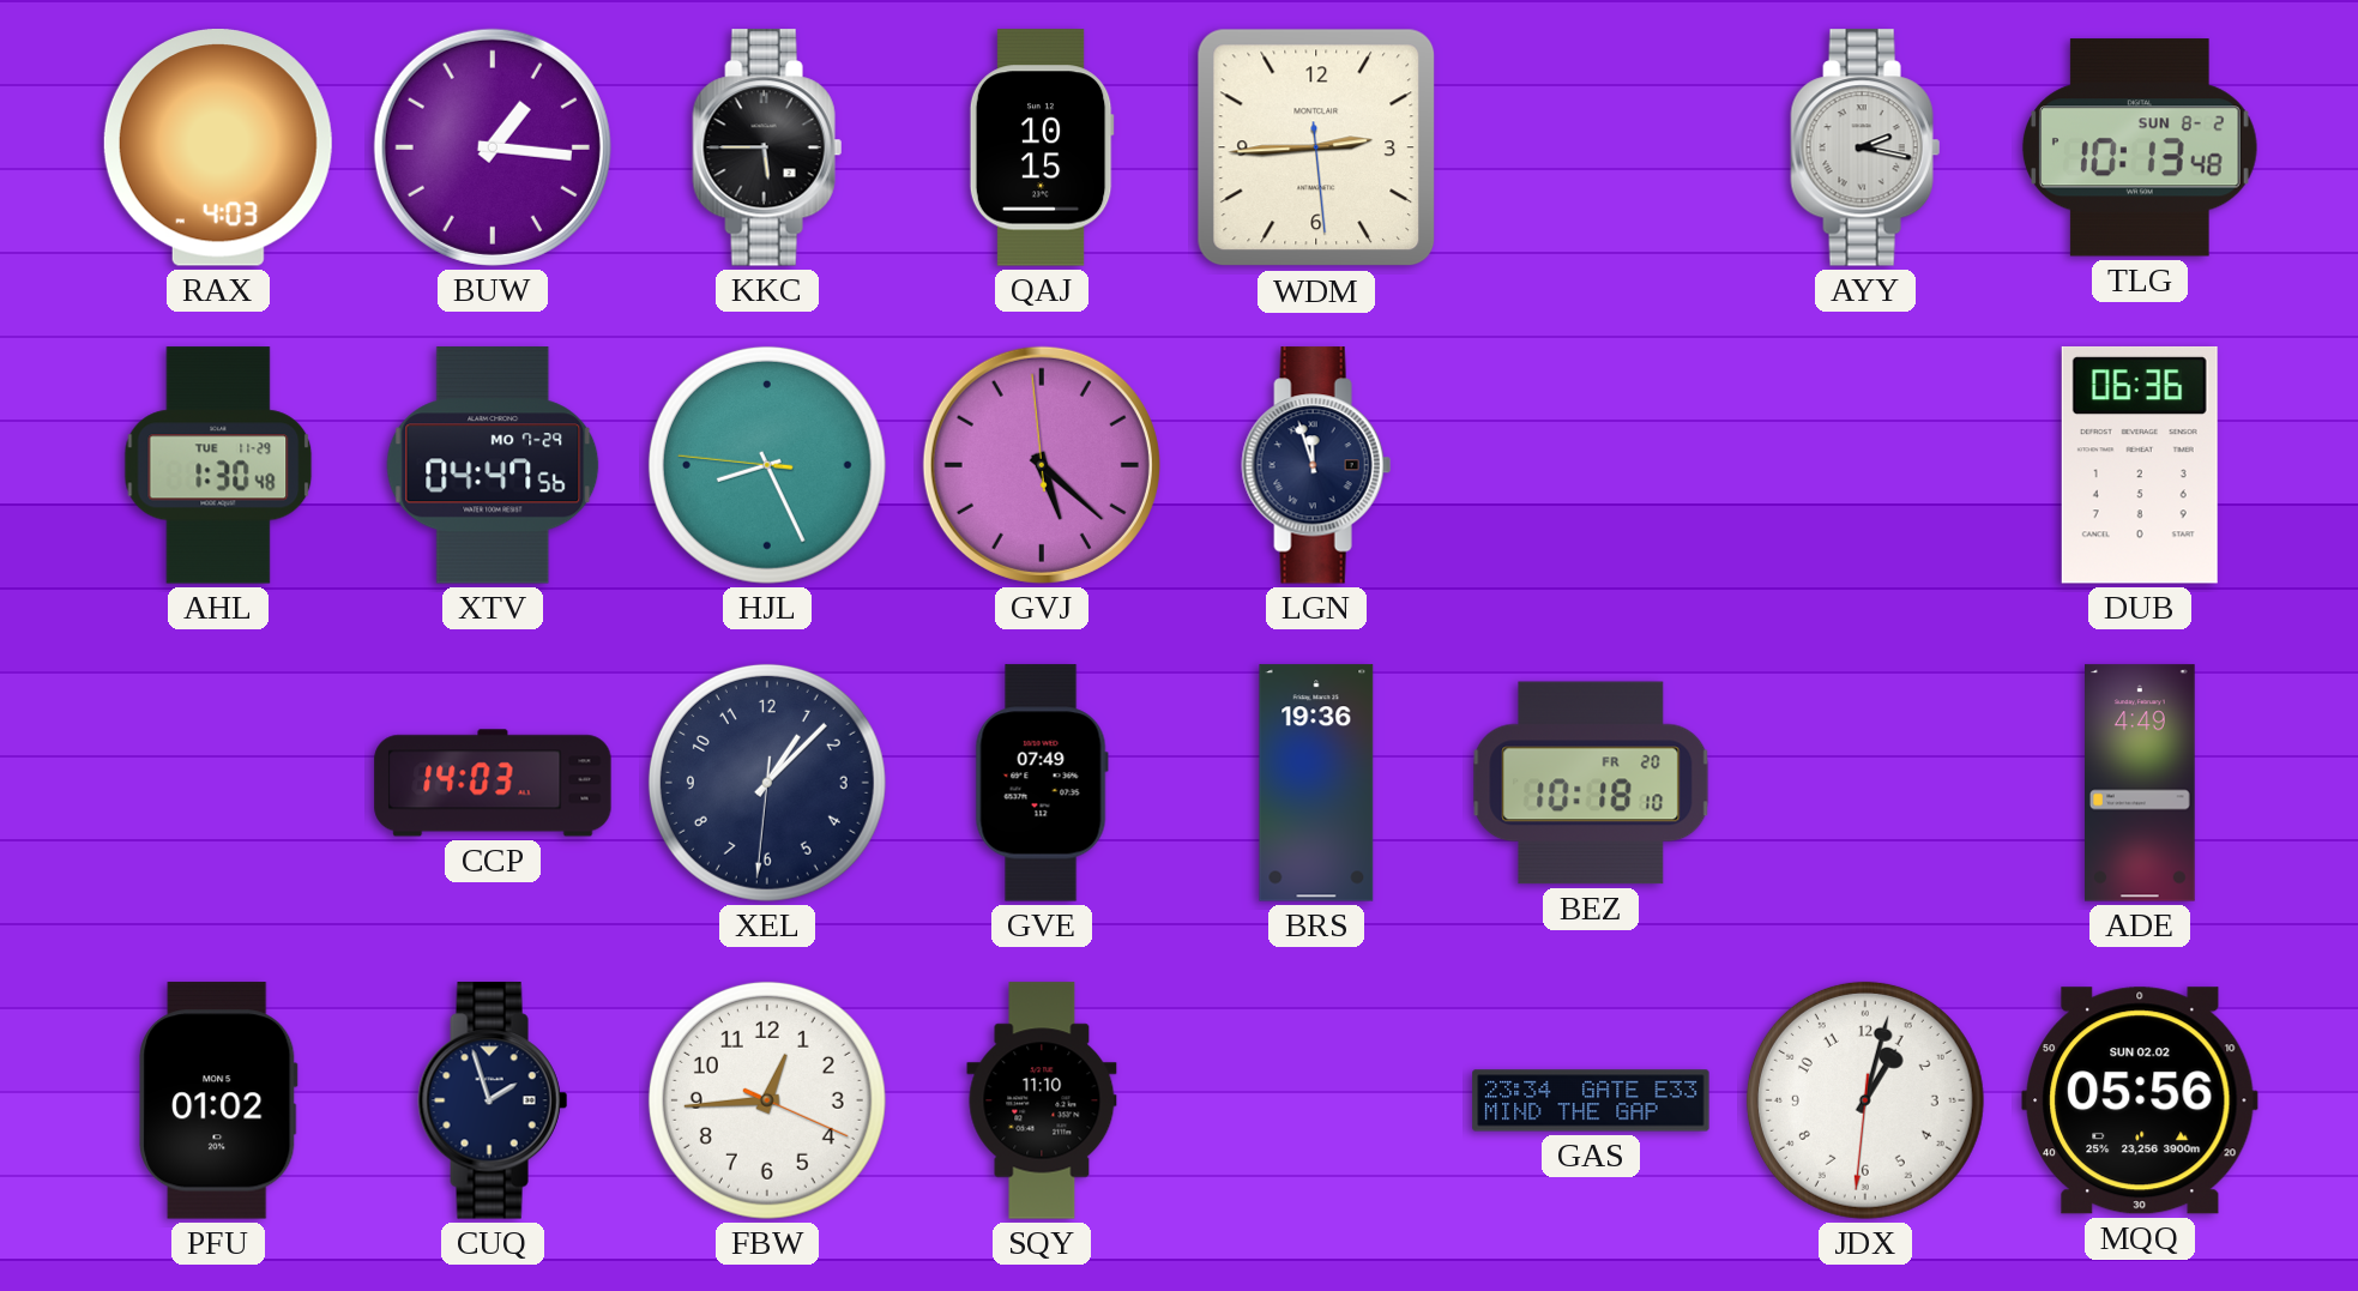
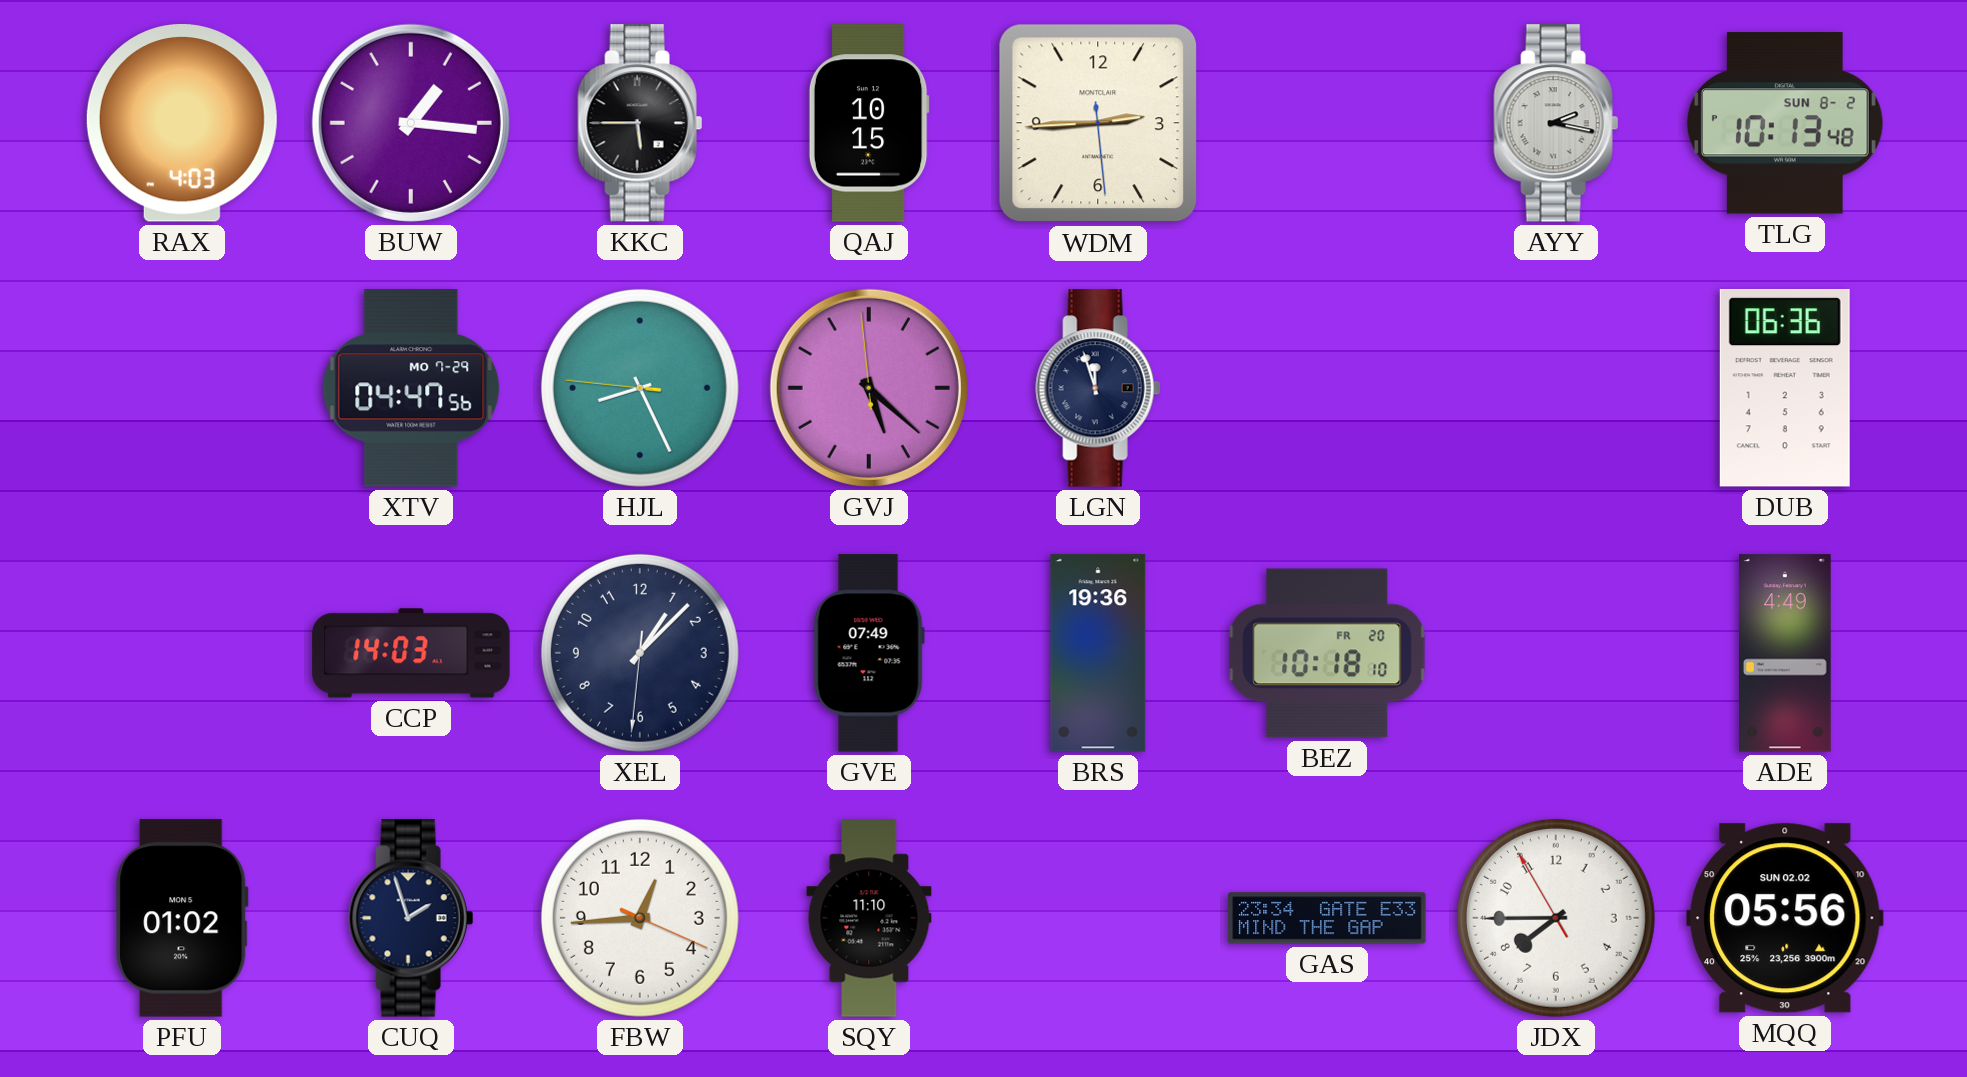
AHL: 1:30 -> none (218, 465)
JDX: 1:02 -> 7:44 (1556, 918)
